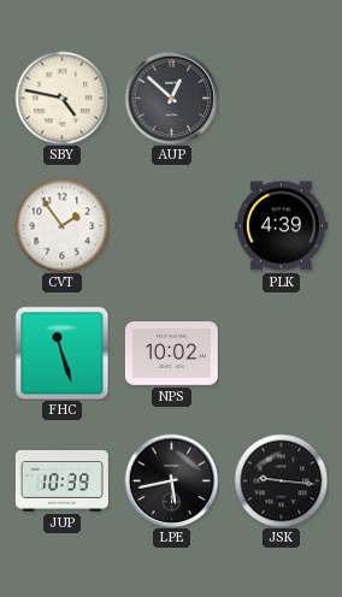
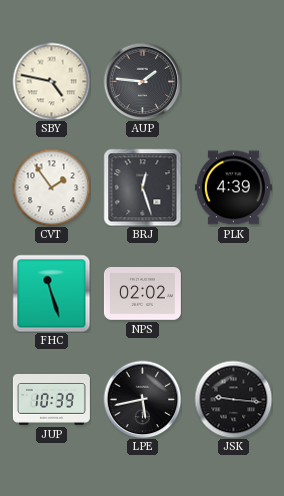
AUP: 12:52 -> 1:46 (142, 81)
BRJ: none -> 12:27 (142, 187)
NPS: 10:02 -> 02:02 (142, 294)
